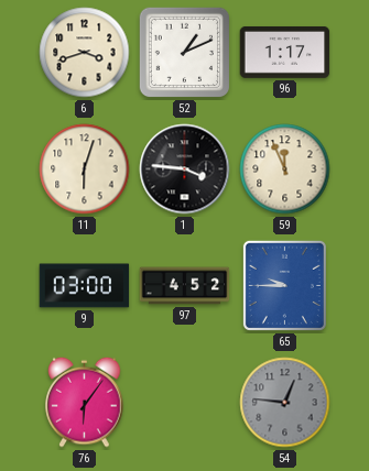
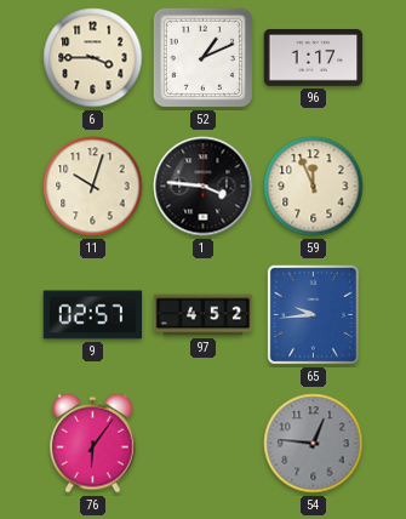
6: 3:42 -> 3:45 (93, 58)
11: 6:03 -> 10:03 (93, 187)
9: 03:00 -> 02:57 (93, 315)
65: 9:45 -> 9:44 (313, 314)
